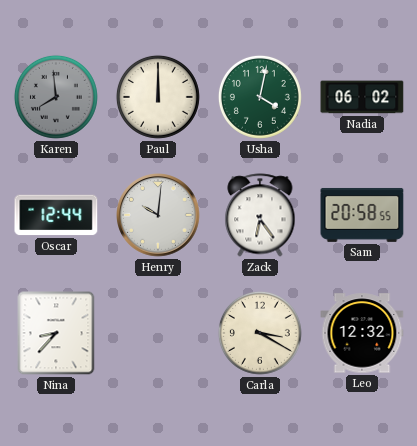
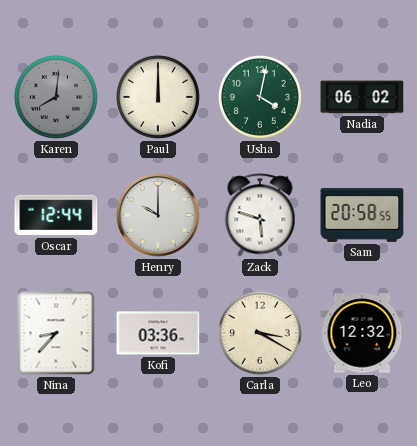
Karen: 7:59 -> 8:01 (56, 97)
Henry: 10:01 -> 10:00 (158, 216)
Zack: 6:24 -> 5:48 (260, 215)
Kofi: none -> 03:36 (158, 333)
